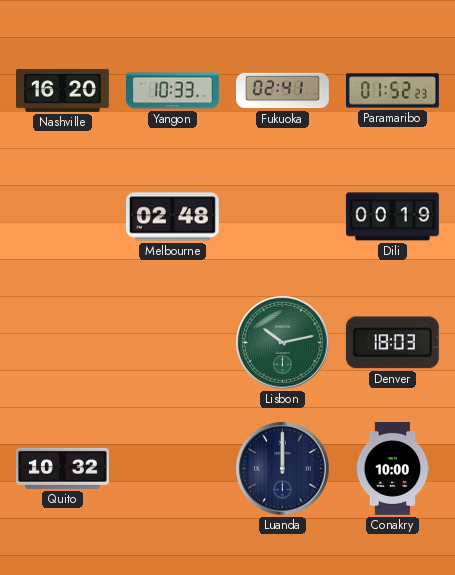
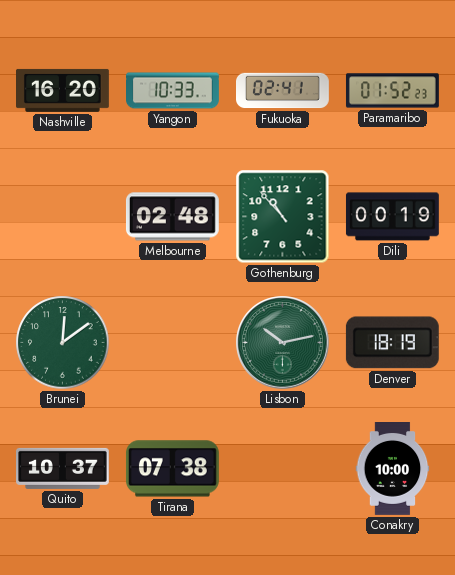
Gothenburg: none -> 10:53 (283, 217)
Brunei: none -> 12:09 (63, 343)
Denver: 18:03 -> 18:19 (392, 343)
Quito: 10:32 -> 10:37 (63, 468)
Tirana: none -> 07:38 (172, 469)
Luanda: 12:00 -> none (283, 469)
